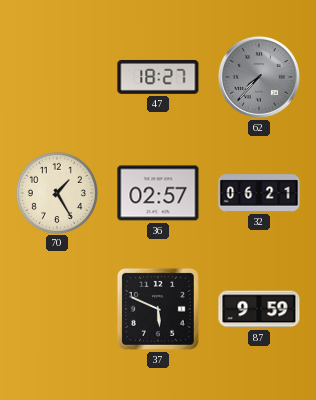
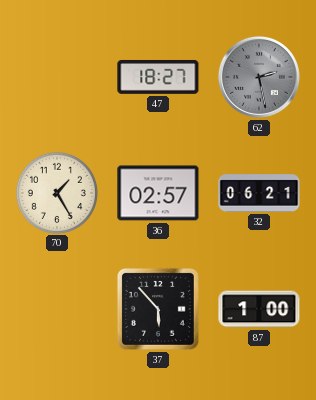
62: 7:37 -> 2:28 (259, 77)
37: 5:49 -> 5:53 (158, 309)
87: 9:59 -> 1:00 (259, 309)
